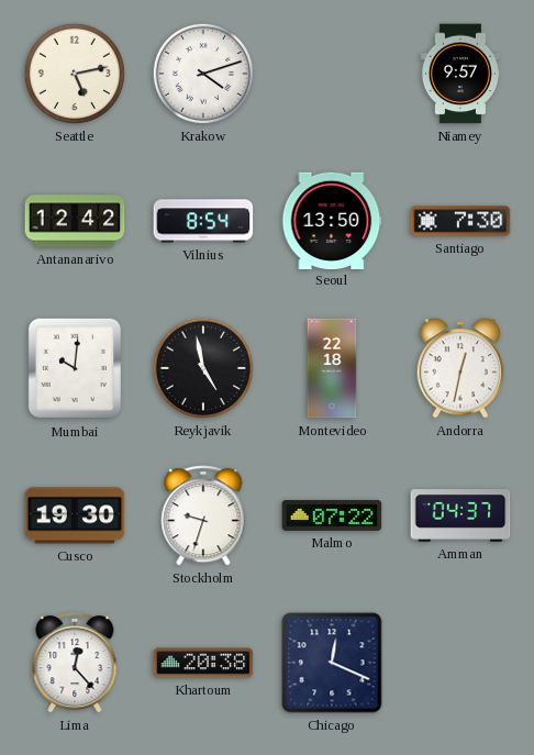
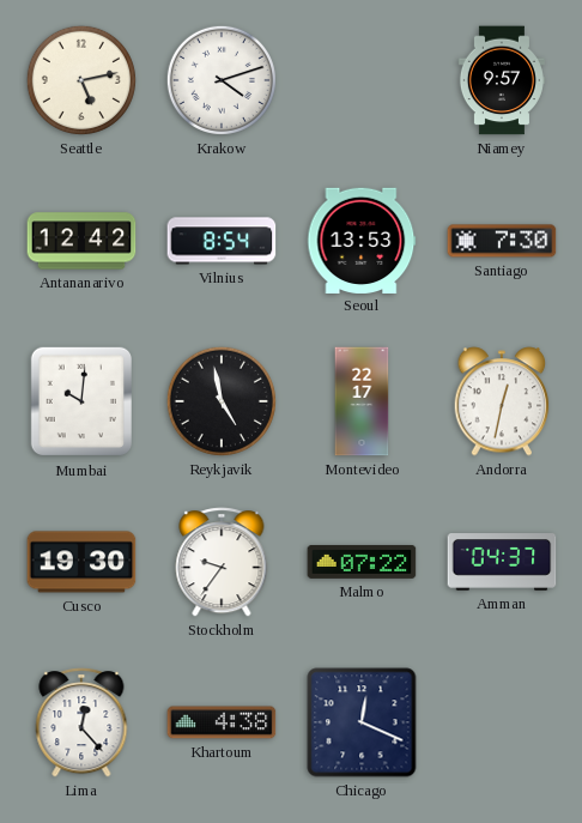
Seoul: 13:50 -> 13:53 (362, 240)
Montevideo: 22:18 -> 22:17 (362, 401)
Stockholm: 9:33 -> 9:36 (222, 562)
Khartoum: 20:38 -> 4:38 (222, 722)
